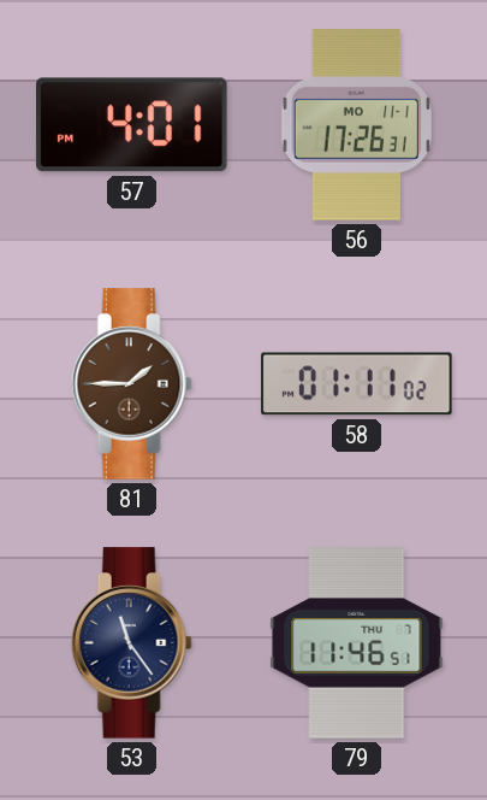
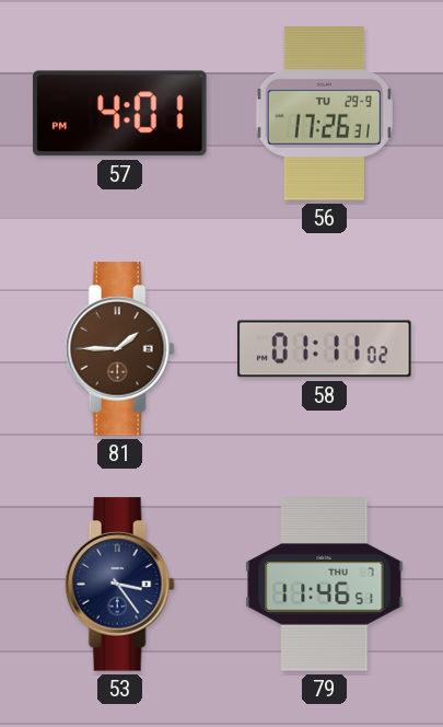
56 date: MO 11-1 -> TU 29-9 (324, 114)
53: 11:24 -> 3:24 (119, 585)
